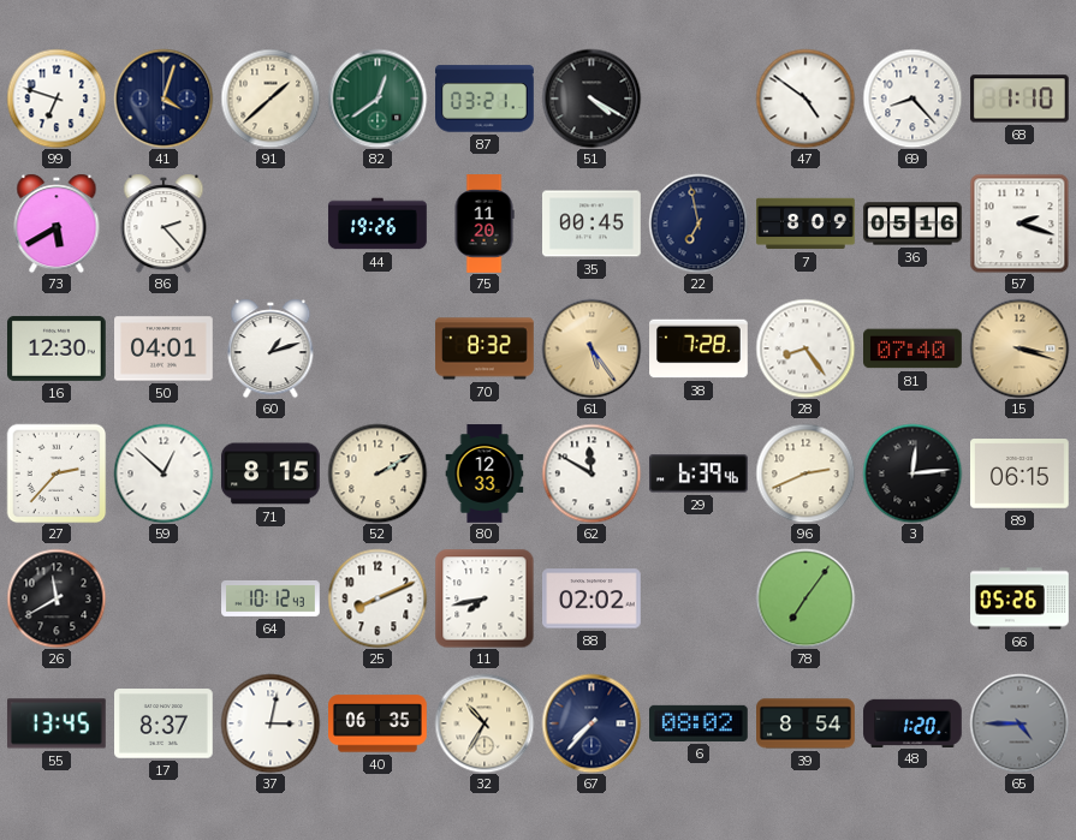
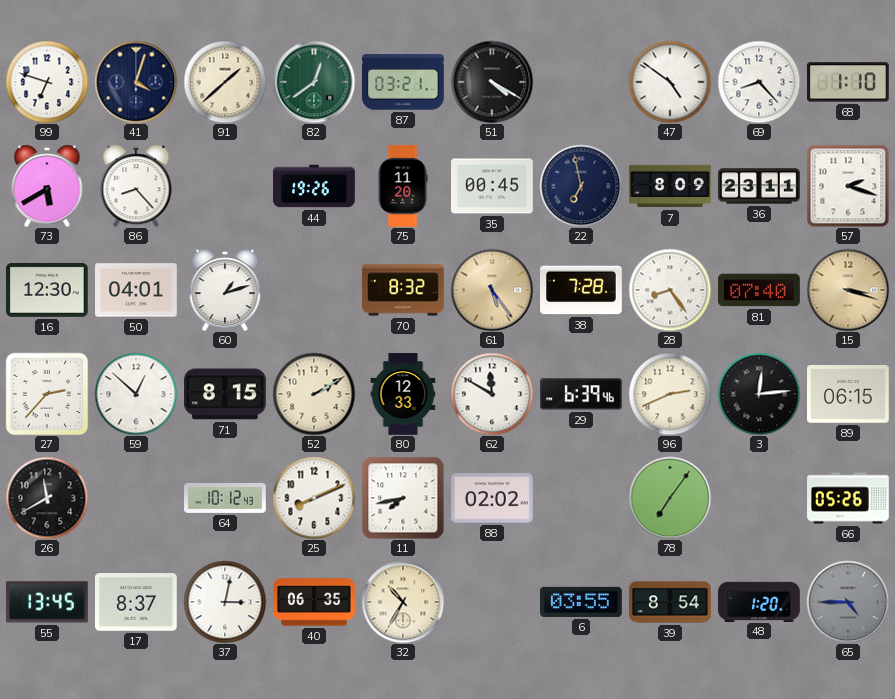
86: 2:23 -> 8:23 (136, 186)
36: 05:16 -> 23:11 (759, 186)
67: 7:37 -> none (591, 723)
6: 08:02 -> 03:55 (582, 602)
